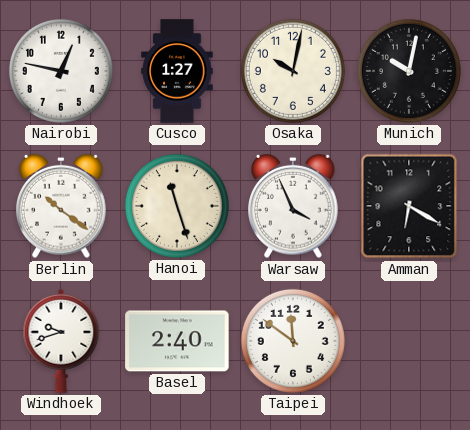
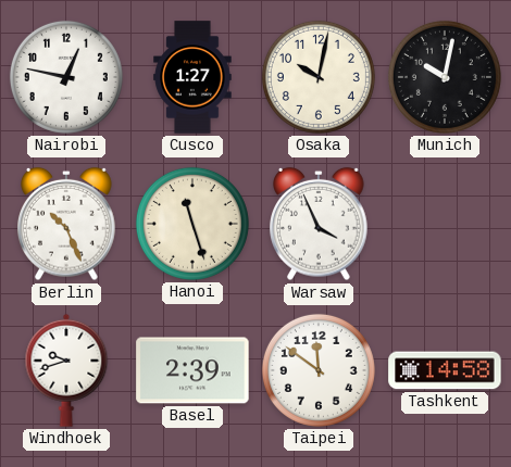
Berlin: 10:21 -> 10:26 (66, 224)
Amman: 6:20 -> none (409, 206)
Basel: 2:40 -> 2:39 (192, 370)
Tashkent: none -> 14:58 (445, 370)
